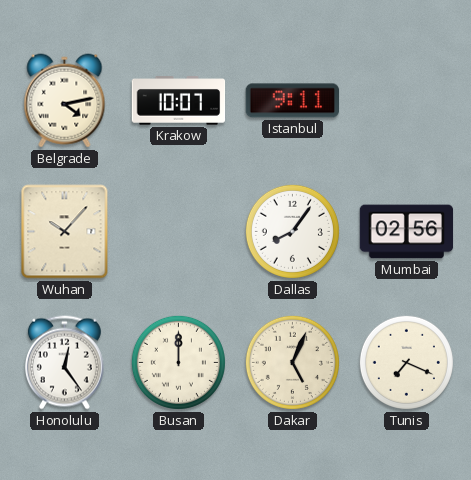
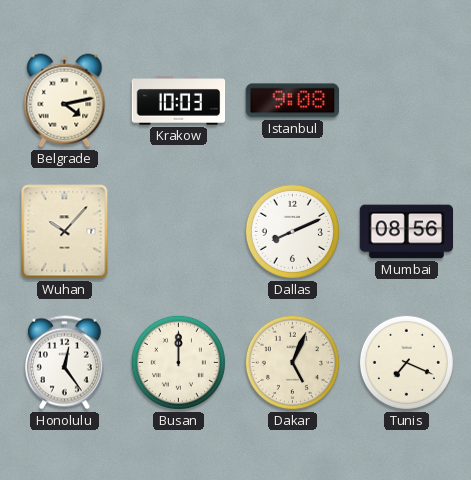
Krakow: 10:07 -> 10:03 (179, 101)
Istanbul: 9:11 -> 9:08 (292, 101)
Dallas: 8:06 -> 8:11 (292, 231)
Mumbai: 02:56 -> 08:56 (407, 232)
